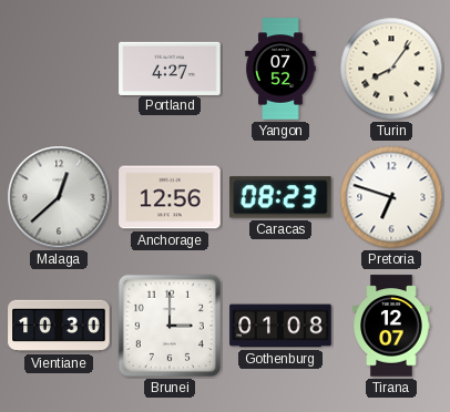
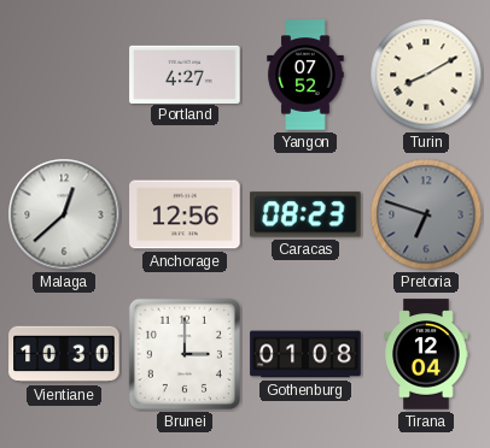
Turin: 8:06 -> 8:10 (426, 75)
Pretoria dial: white -> grey (426, 214)
Tirana: 12:07 -> 12:04 (426, 354)
